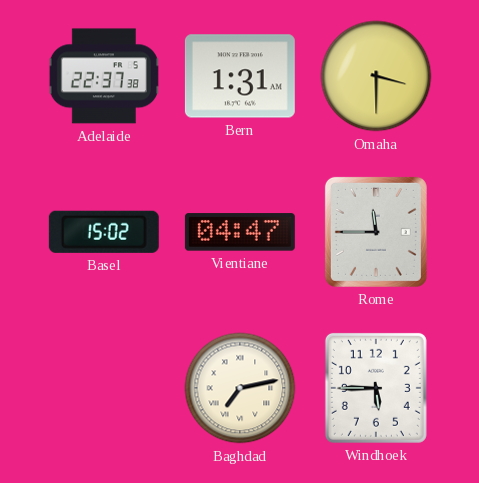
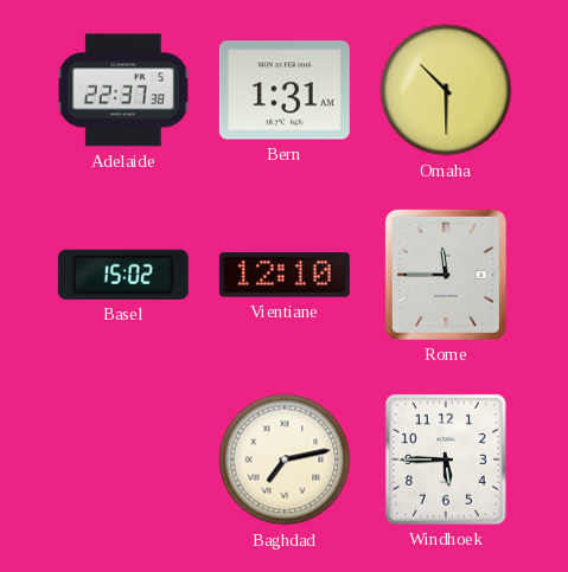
Omaha: 3:30 -> 10:30 (446, 90)
Vientiane: 04:47 -> 12:10 (285, 275)
